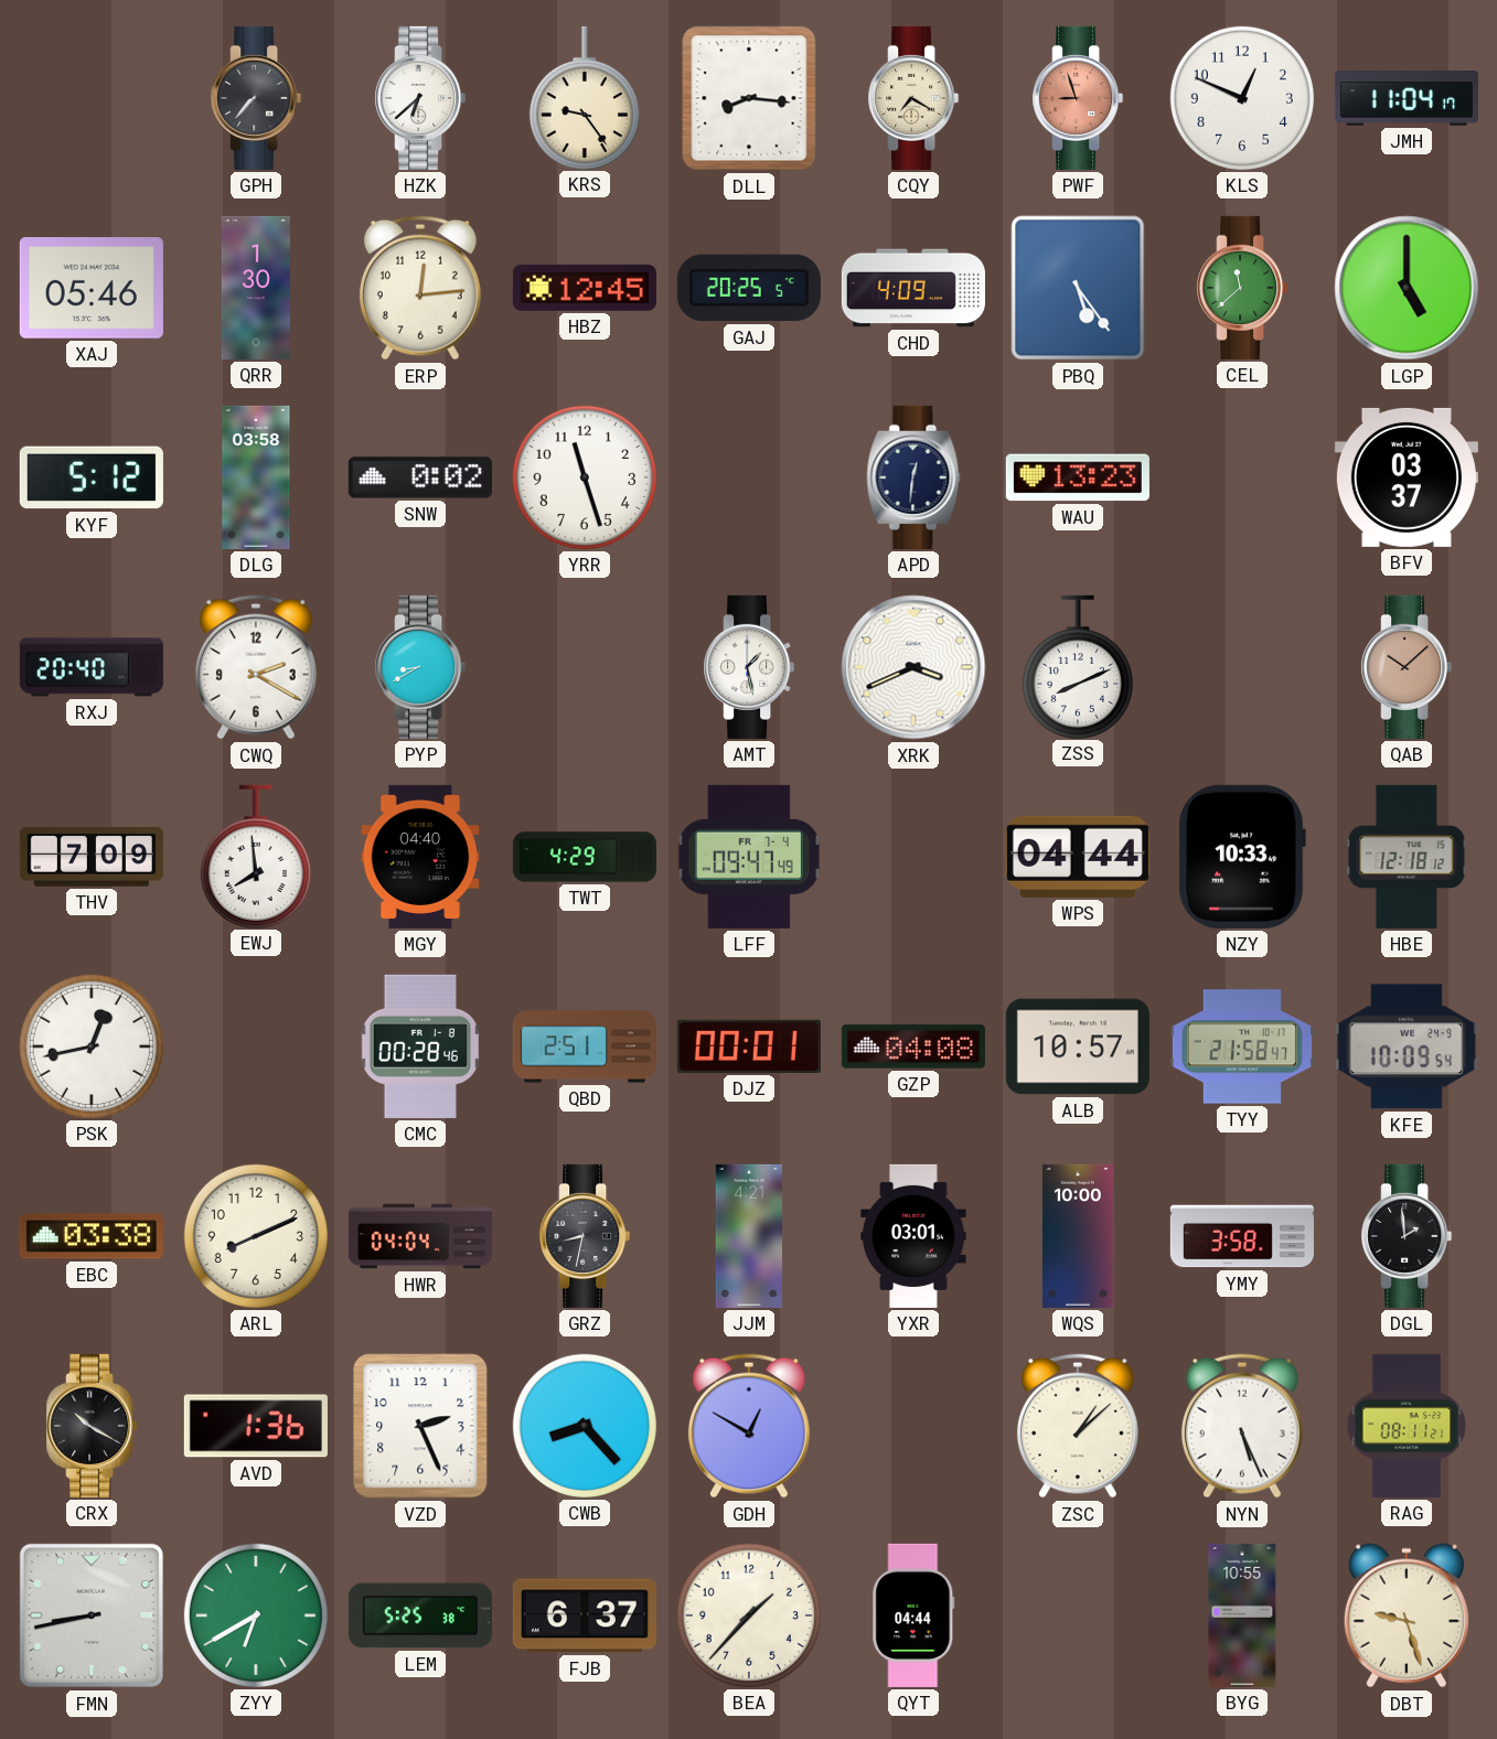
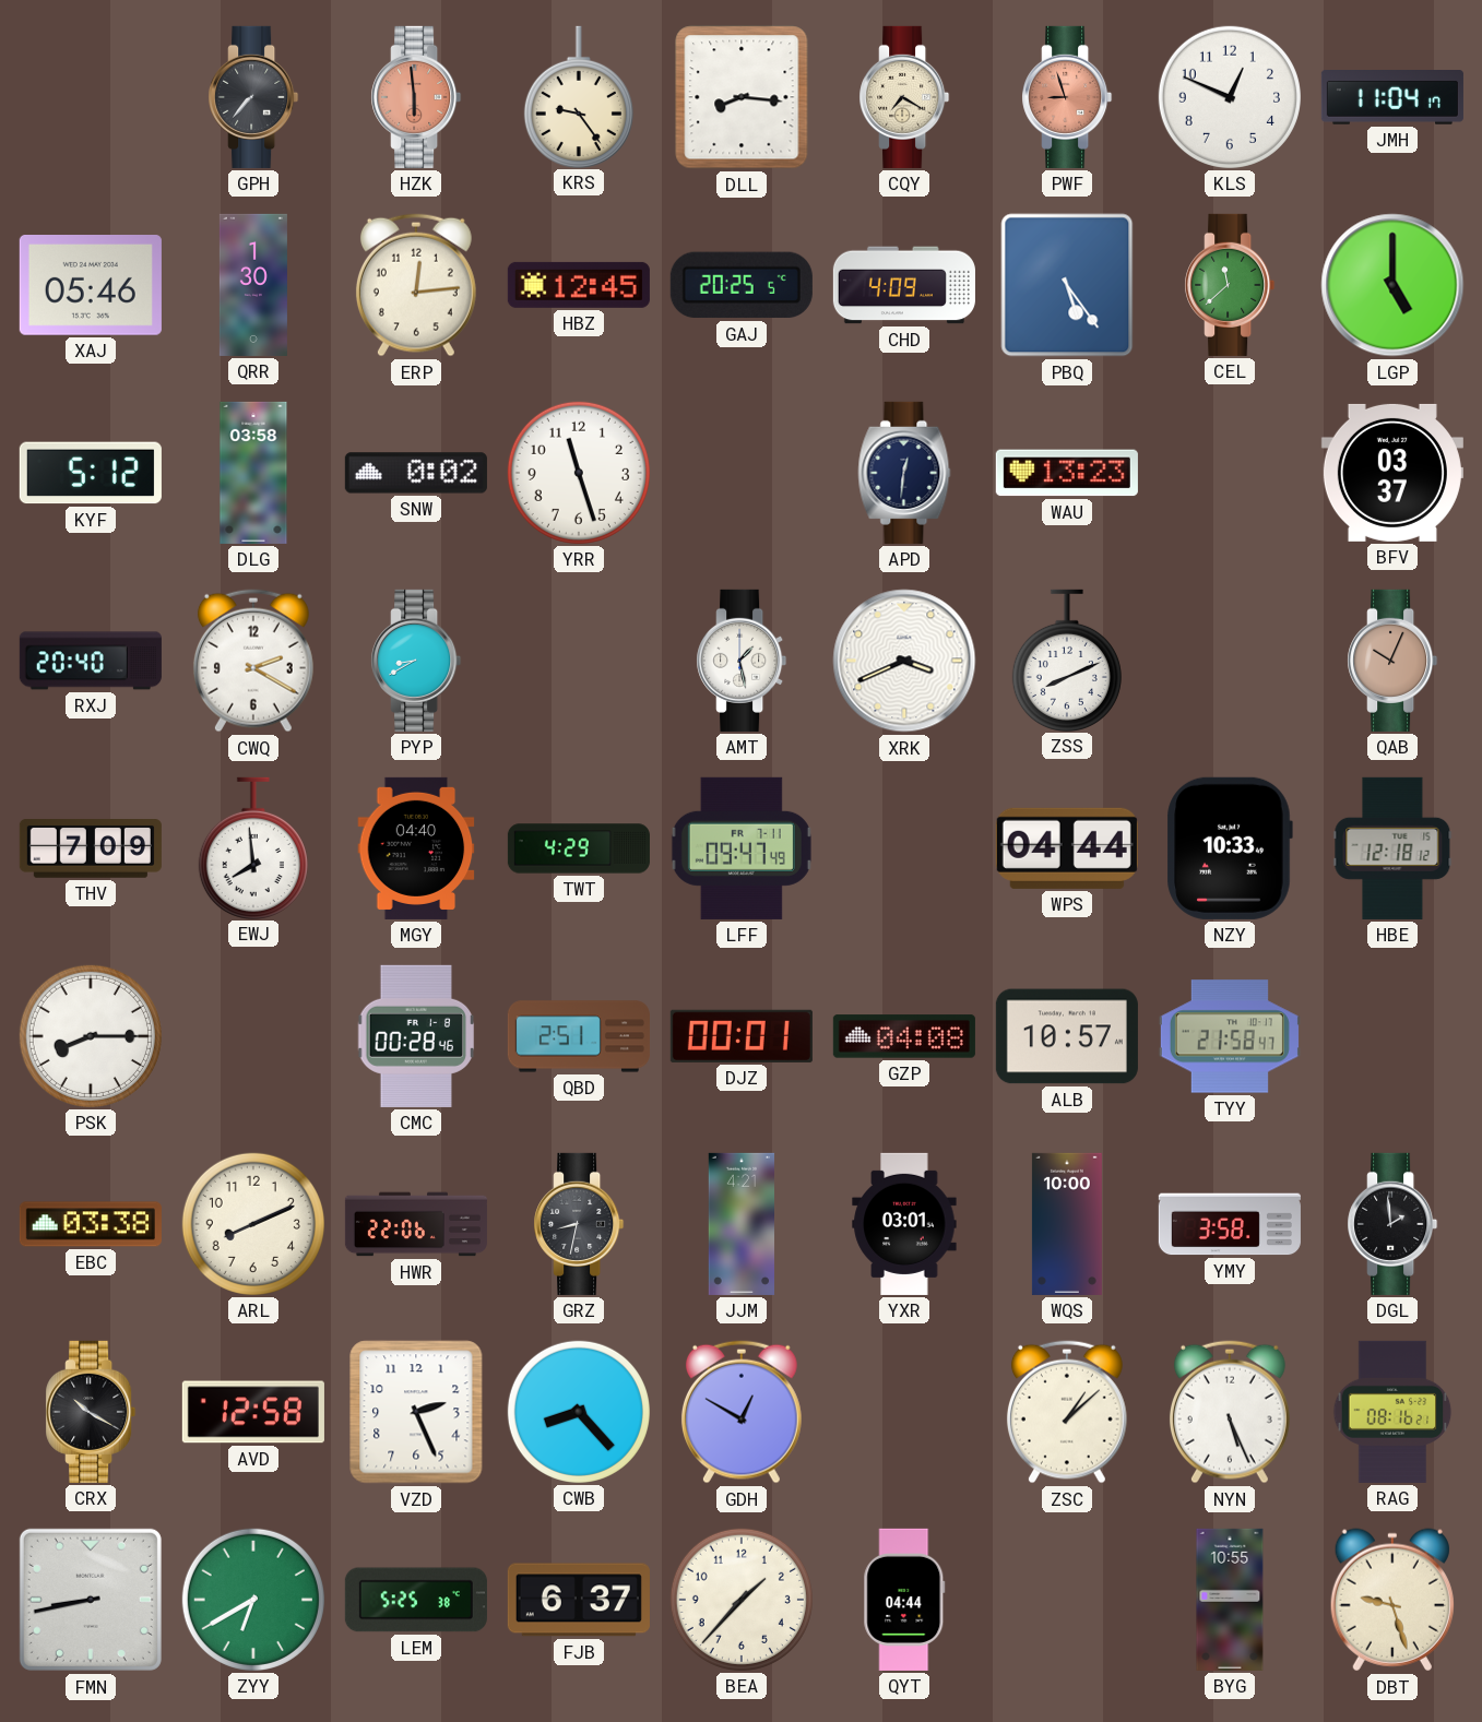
HZK: 6:38 -> 5:59 (416, 97)
HZK dial: white -> salmon (416, 97)
QAB: 10:08 -> 10:04 (1392, 661)
LFF date: FR 7-4 -> FR 7-11 (742, 848)
PSK: 12:43 -> 8:15 (91, 1036)
KFE: 10:09 -> none (1407, 1046)
HWR: 04:04 -> 22:06 (416, 1224)
AVD: 1:36 -> 12:58 (253, 1412)
RAG: 08:11 -> 08:16 (1392, 1412)
